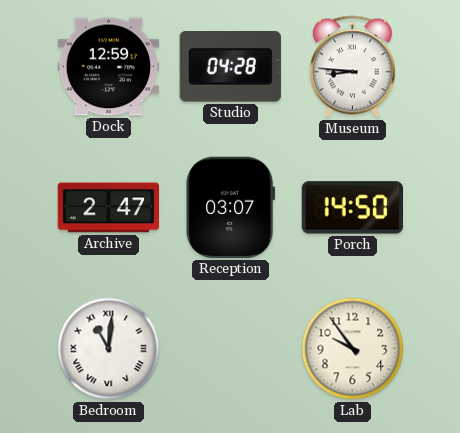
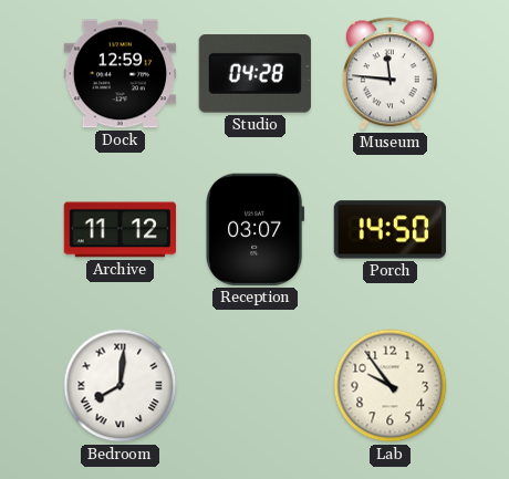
Museum: 8:46 -> 11:46 (389, 74)
Archive: 2:47 -> 11:12 (121, 230)
Bedroom: 11:01 -> 8:01 (121, 386)
